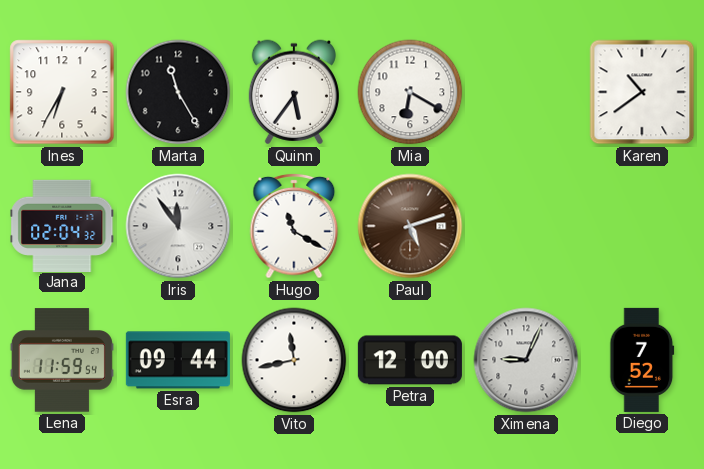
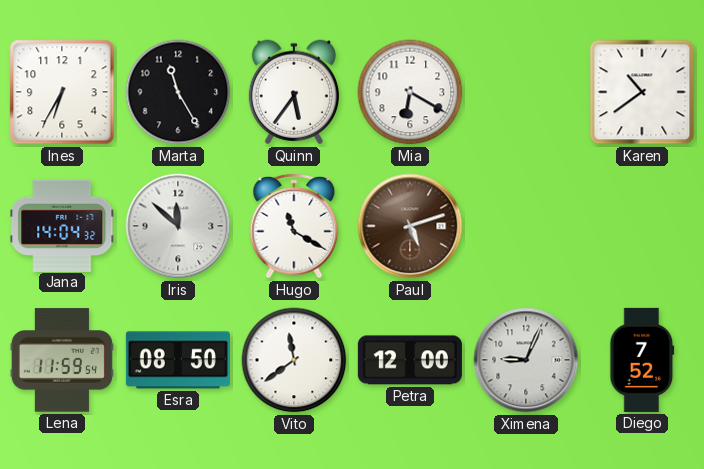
Jana: 02:04 -> 14:04 (62, 225)
Iris: 11:54 -> 11:52 (178, 226)
Esra: 09:44 -> 08:50 (178, 360)
Vito: 11:43 -> 11:39 (294, 360)
